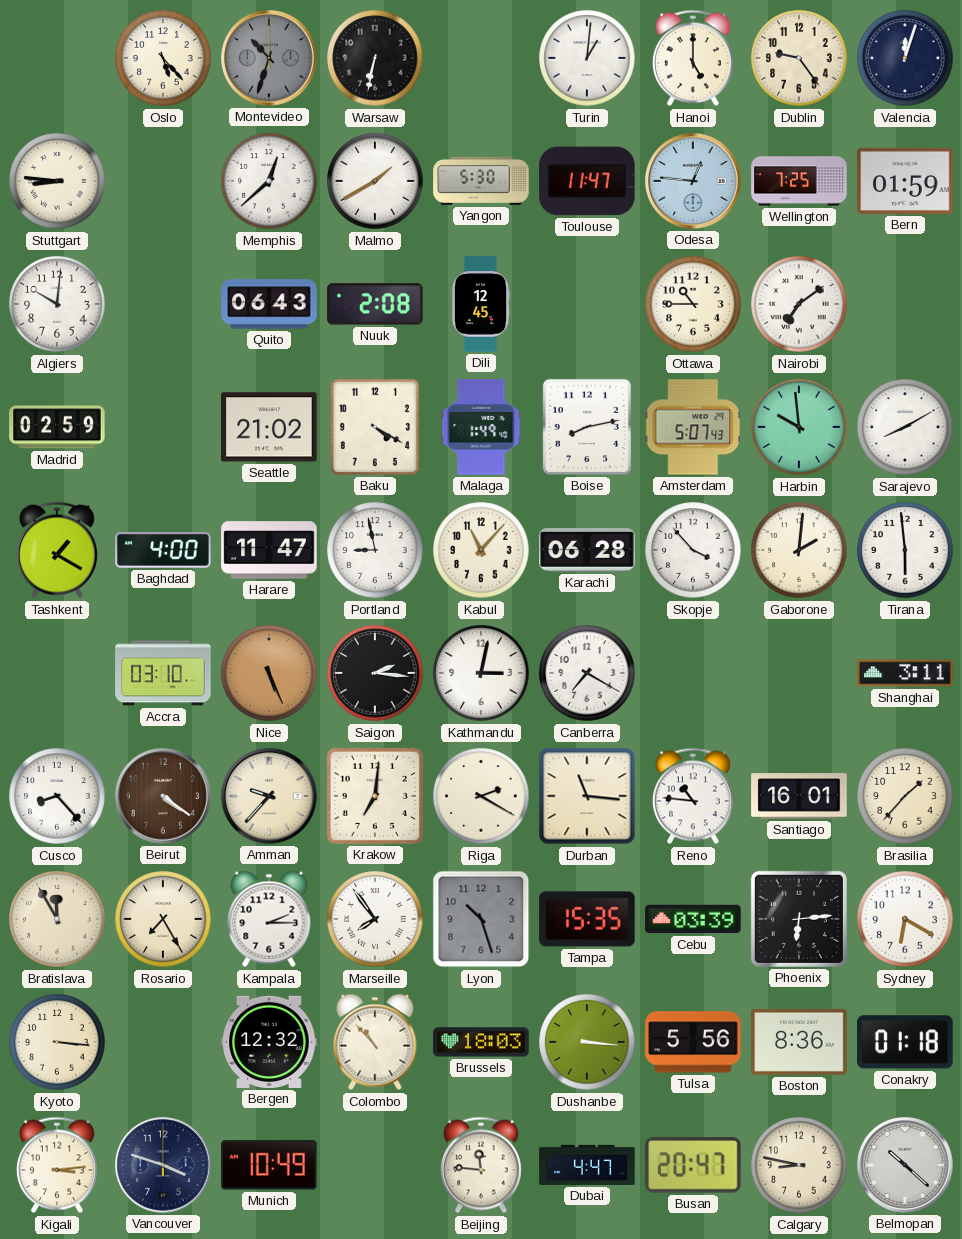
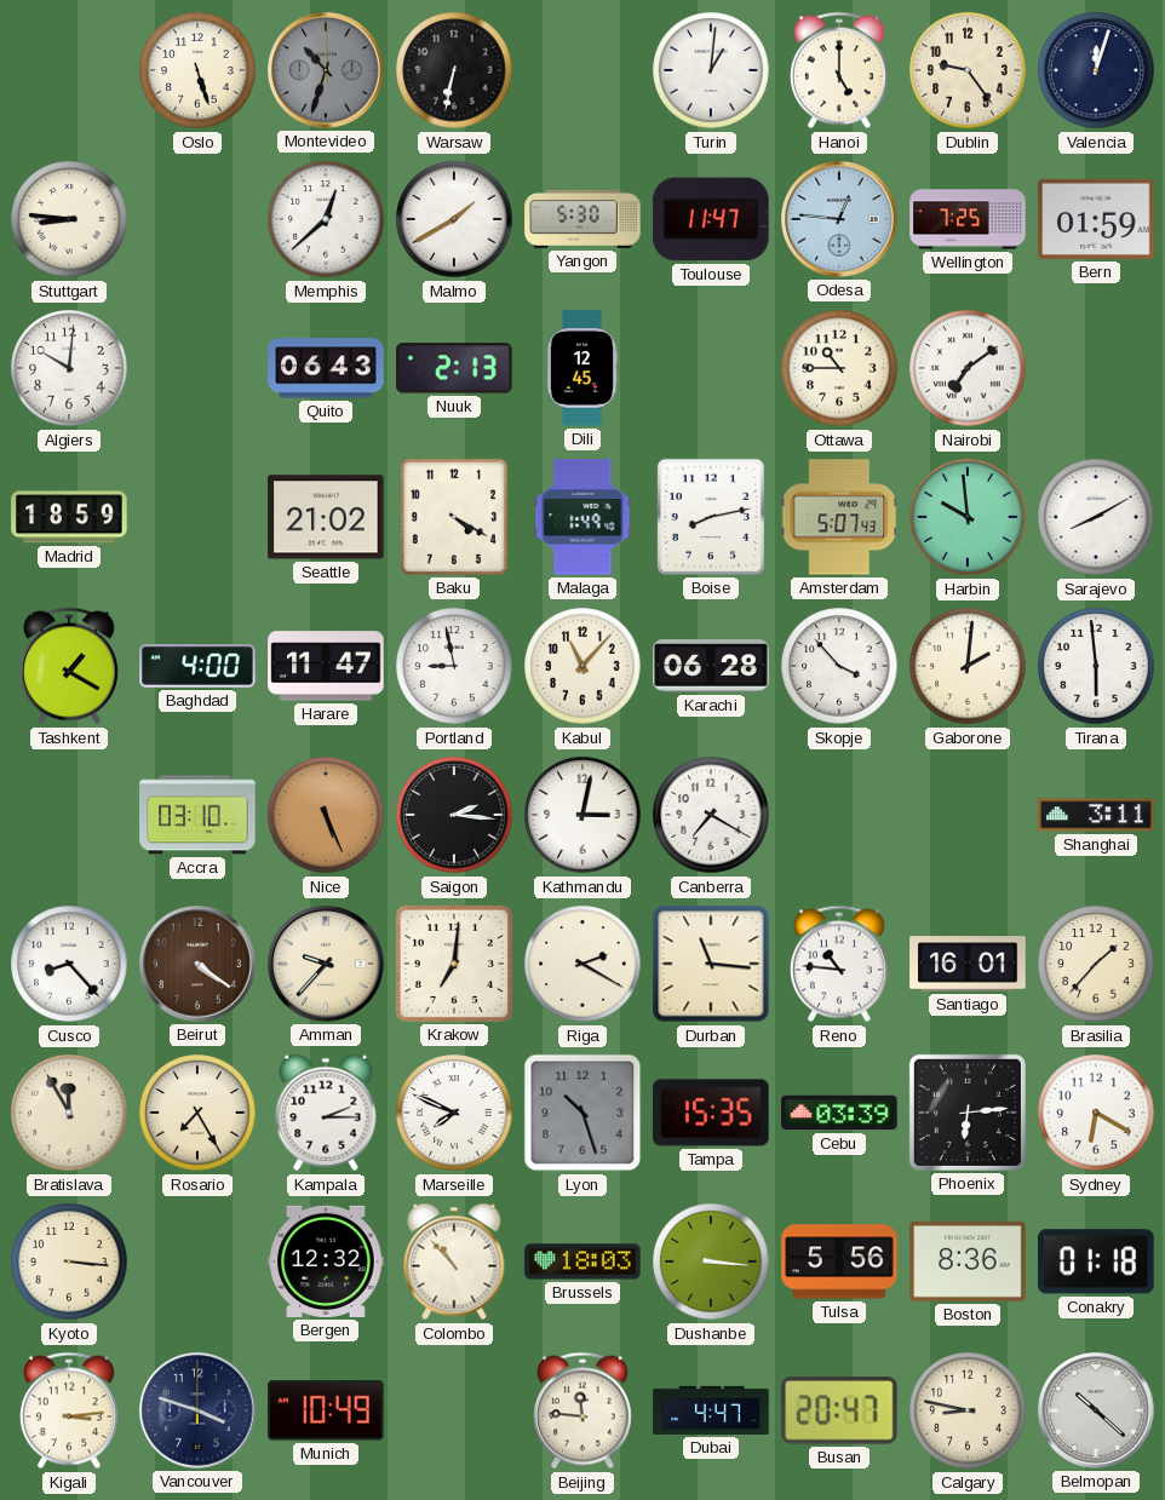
Oslo: 5:23 -> 5:27 (197, 70)
Nuuk: 2:08 -> 2:13 (454, 368)
Madrid: 02:59 -> 18:59 (69, 517)
Marseille: 7:54 -> 7:49 (454, 1113)
